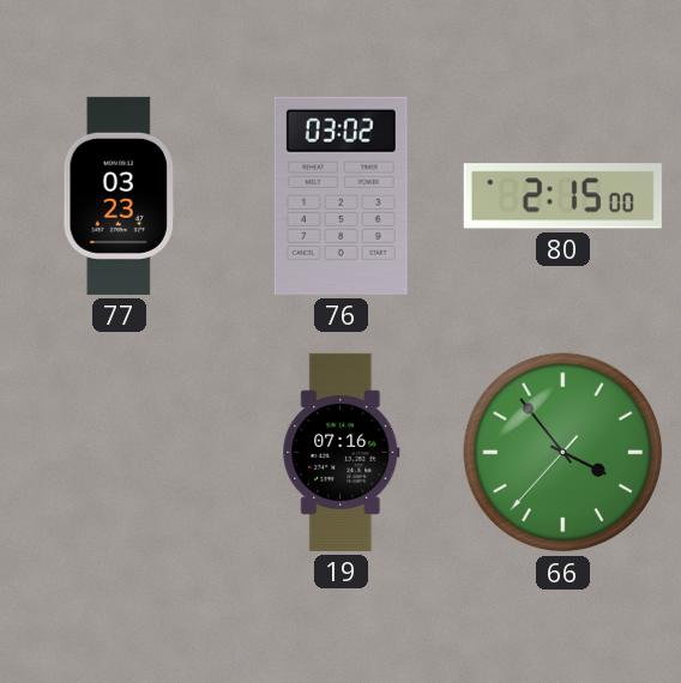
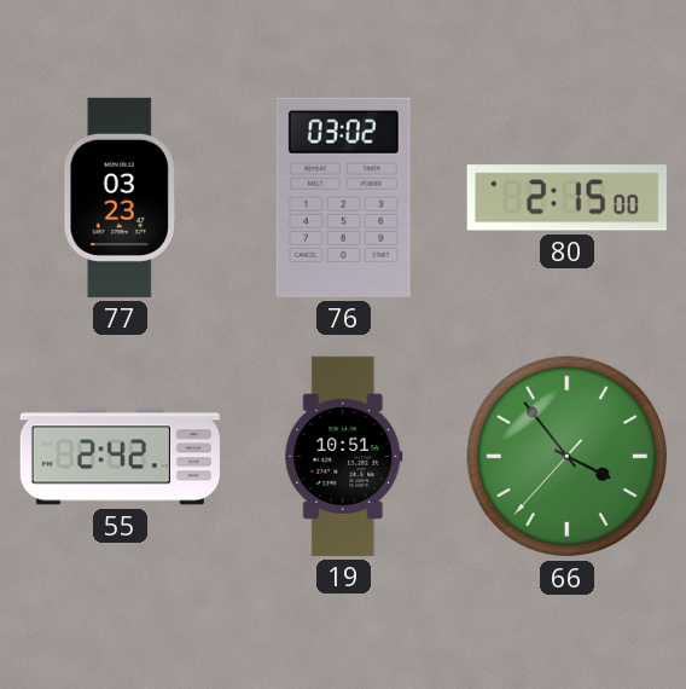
55: none -> 2:42 (120, 457)
19: 07:16 -> 10:51 (344, 456)
